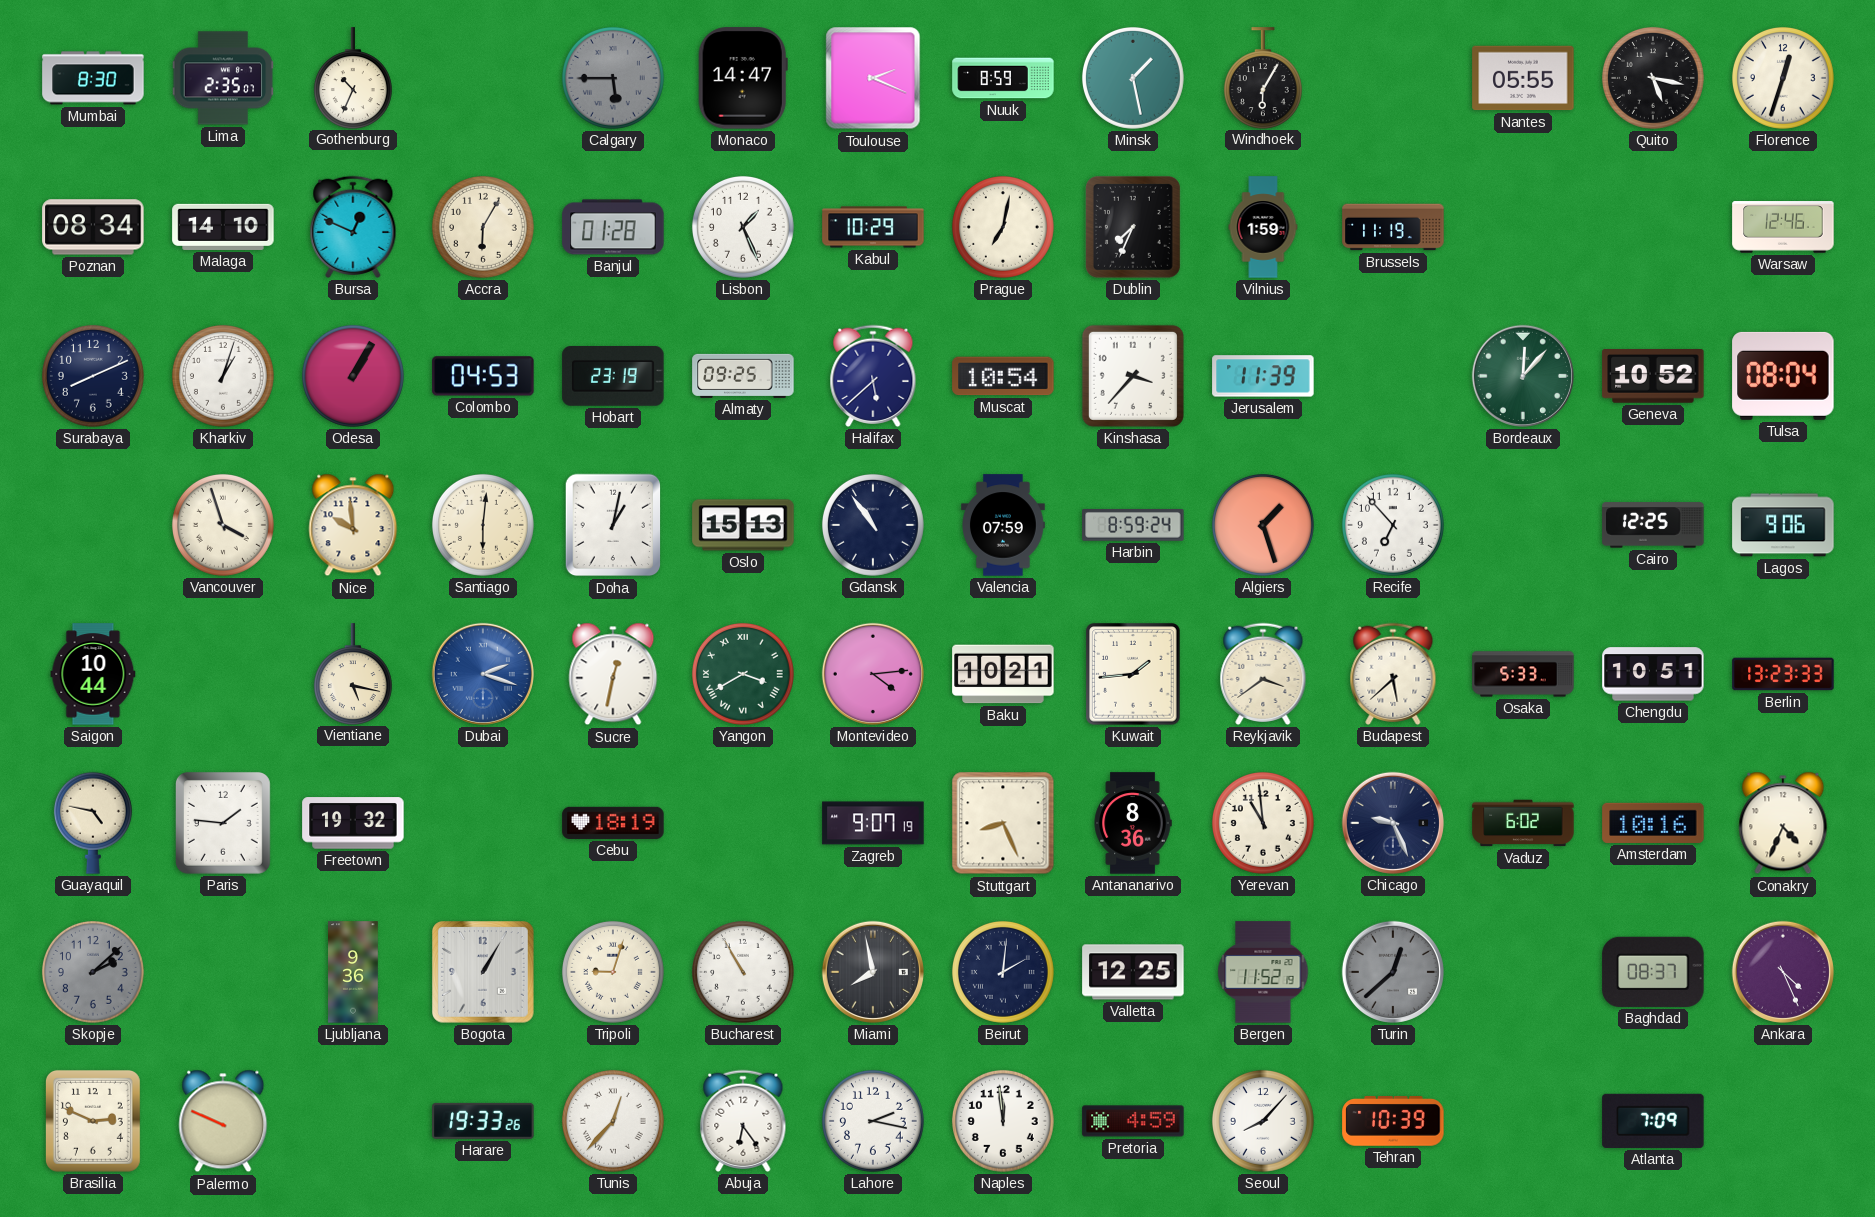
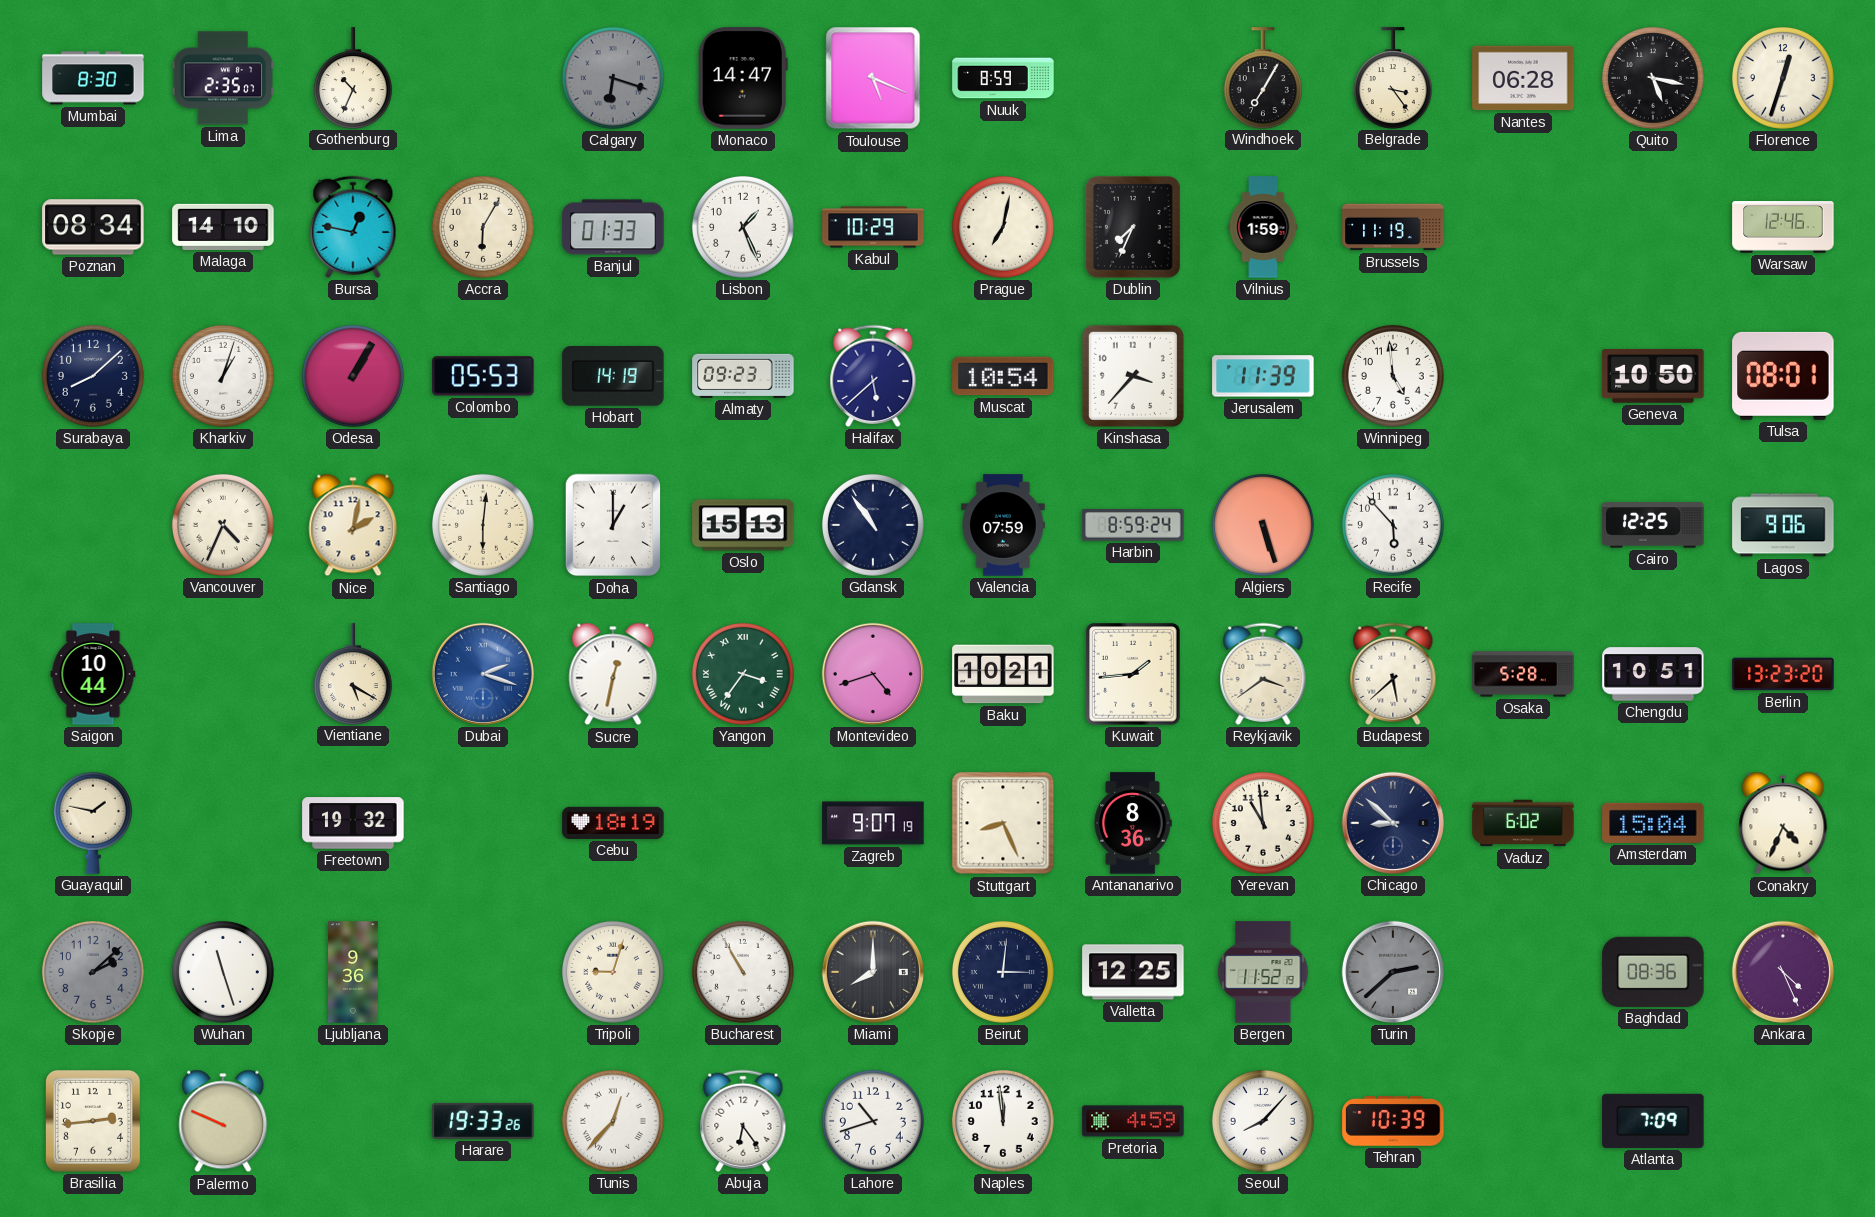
Calgary: 5:45 -> 6:18 (613, 78)
Toulouse: 2:19 -> 5:19 (873, 78)
Minsk: 1:28 -> none (1133, 78)
Windhoek: 6:05 -> 7:05 (1263, 78)
Belgrade: none -> 3:24 (1393, 78)
Nantes: 05:55 -> 06:28 (1523, 78)
Bursa: 12:49 -> 12:47 (353, 227)
Banjul: 01:28 -> 01:33 (613, 227)
Surabaya: 8:11 -> 8:08 (93, 376)
Colombo: 04:53 -> 05:53 (483, 376)
Hobart: 23:19 -> 14:19 (613, 377)
Almaty: 09:25 -> 09:23 (743, 376)
Winnipeg: none -> 4:59 (1393, 376)
Bordeaux: 12:07 -> none (1523, 376)
Geneva: 10:52 -> 10:50 (1653, 377)
Tulsa: 08:04 -> 08:01 (1783, 376)
Vancouver: 3:57 -> 4:34 (223, 525)
Nice: 9:59 -> 2:02 (353, 525)
Doha: 1:02 -> 1:00 (613, 525)
Algiers: 1:27 -> 5:27 (1263, 525)
Recife: 6:53 -> 5:53 (1393, 525)
Vientiane: 5:17 -> 5:20 (353, 674)
Yangon: 3:40 -> 3:36 (743, 674)
Montevideo: 4:14 -> 4:42 (873, 674)
Osaka: 5:33 -> 5:28 (1523, 674)
Berlin: 13:23:33 -> 13:23:20 (1783, 674)
Guayaquil: 4:47 -> 1:47 (93, 823)
Paris: 1:46 -> none (223, 823)
Chicago: 9:26 -> 8:52 (1393, 823)
Amsterdam: 10:16 -> 15:04 (1653, 823)
Wuhan: none -> 11:27 (223, 972)
Bogota: 1:05 -> none (483, 972)
Miami: 7:58 -> 8:00 (873, 972)
Beirut: 2:01 -> 3:01 (1003, 972)
Turin: 12:38 -> 2:38 (1393, 972)
Baghdad: 08:37 -> 08:36 (1653, 972)
Brasilia: 2:49 -> 2:44 (93, 1121)
Lahore: 2:17 -> 10:42 (873, 1121)
